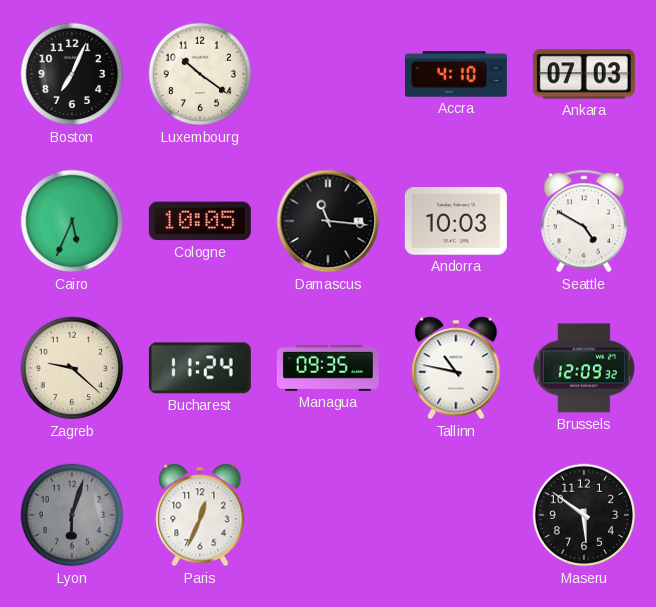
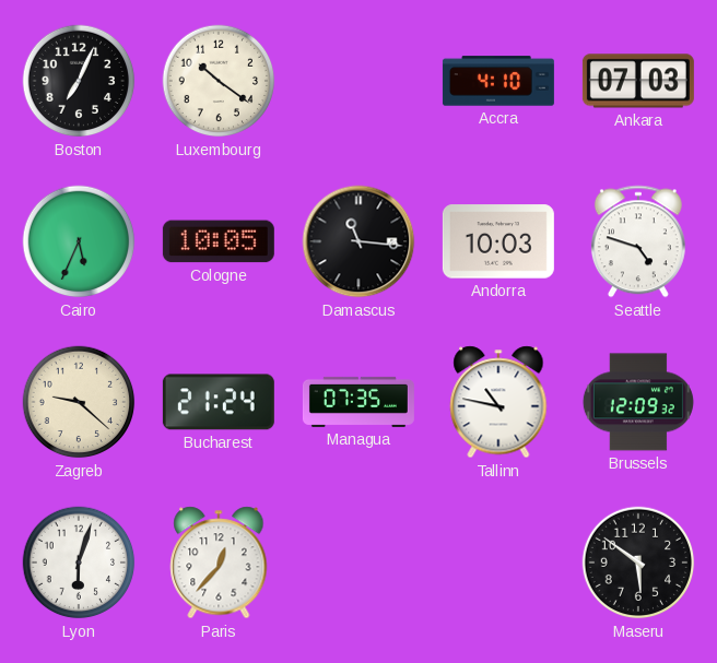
Seattle: 4:50 -> 4:48 (638, 241)
Bucharest: 11:24 -> 21:24 (219, 402)
Managua: 09:35 -> 07:35 (358, 402)
Lyon dial: grey -> white (79, 563)
Paris: 12:34 -> 12:37 (219, 563)
